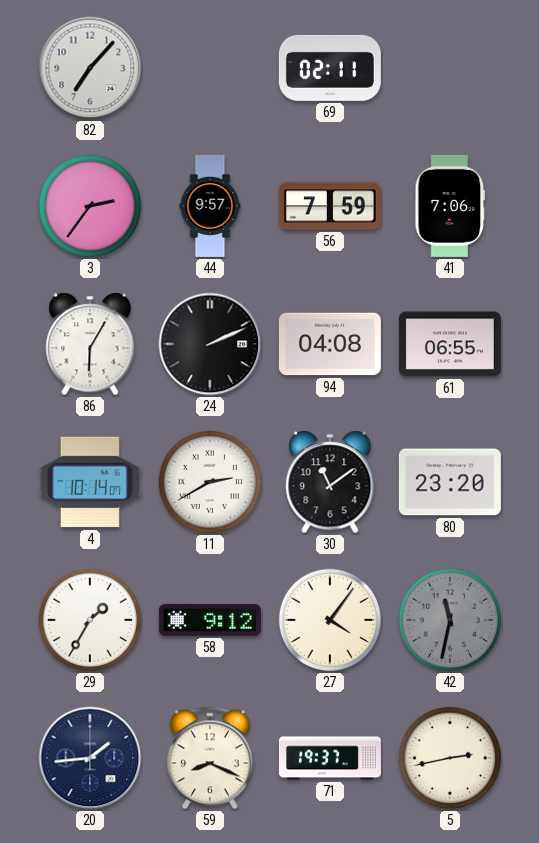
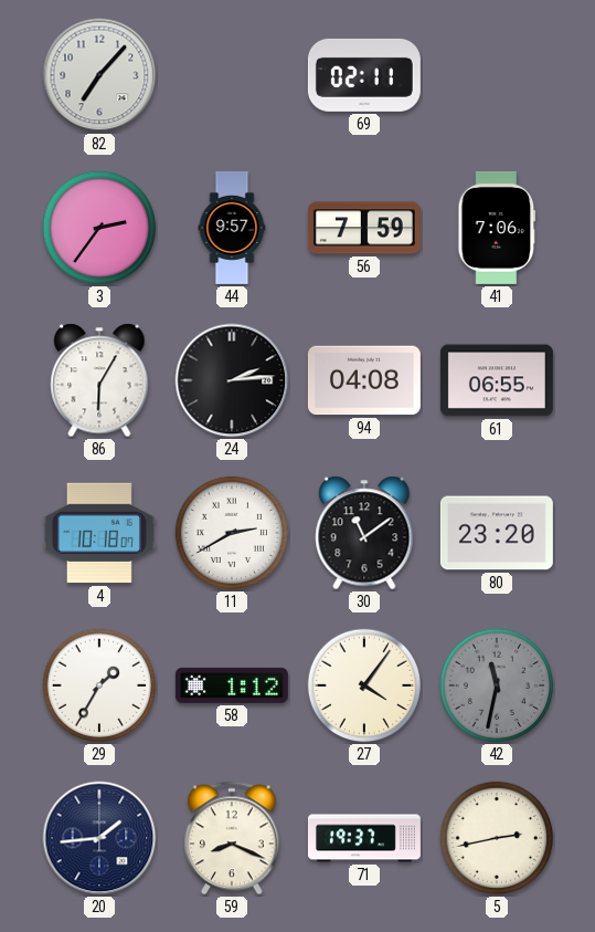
24: 2:11 -> 2:14 (232, 380)
4: 10:14 -> 10:18 (99, 533)
58: 9:12 -> 1:12 (232, 685)
